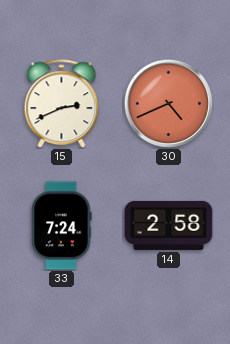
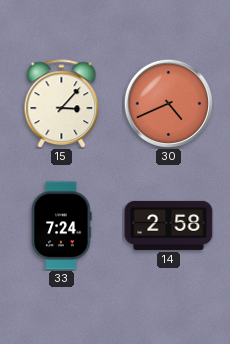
15: 2:41 -> 3:07 (62, 104)
